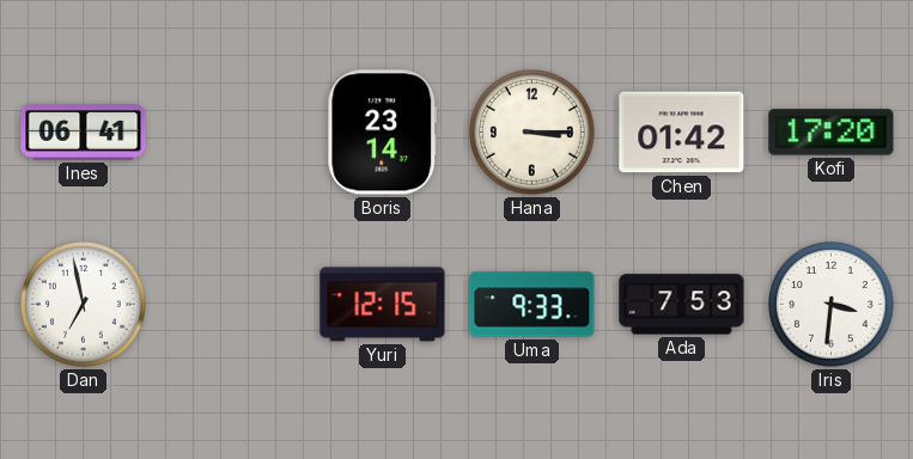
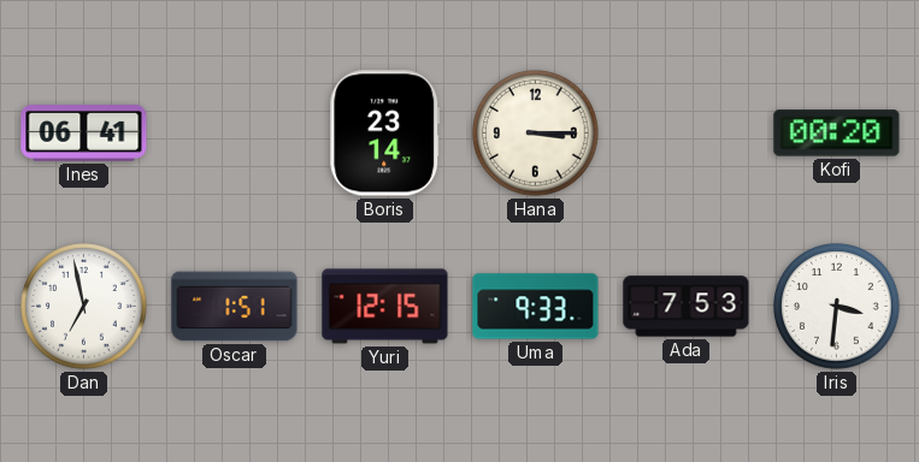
Chen: 01:42 -> none (682, 133)
Kofi: 17:20 -> 00:20 (837, 134)
Oscar: none -> 1:51 (235, 307)
